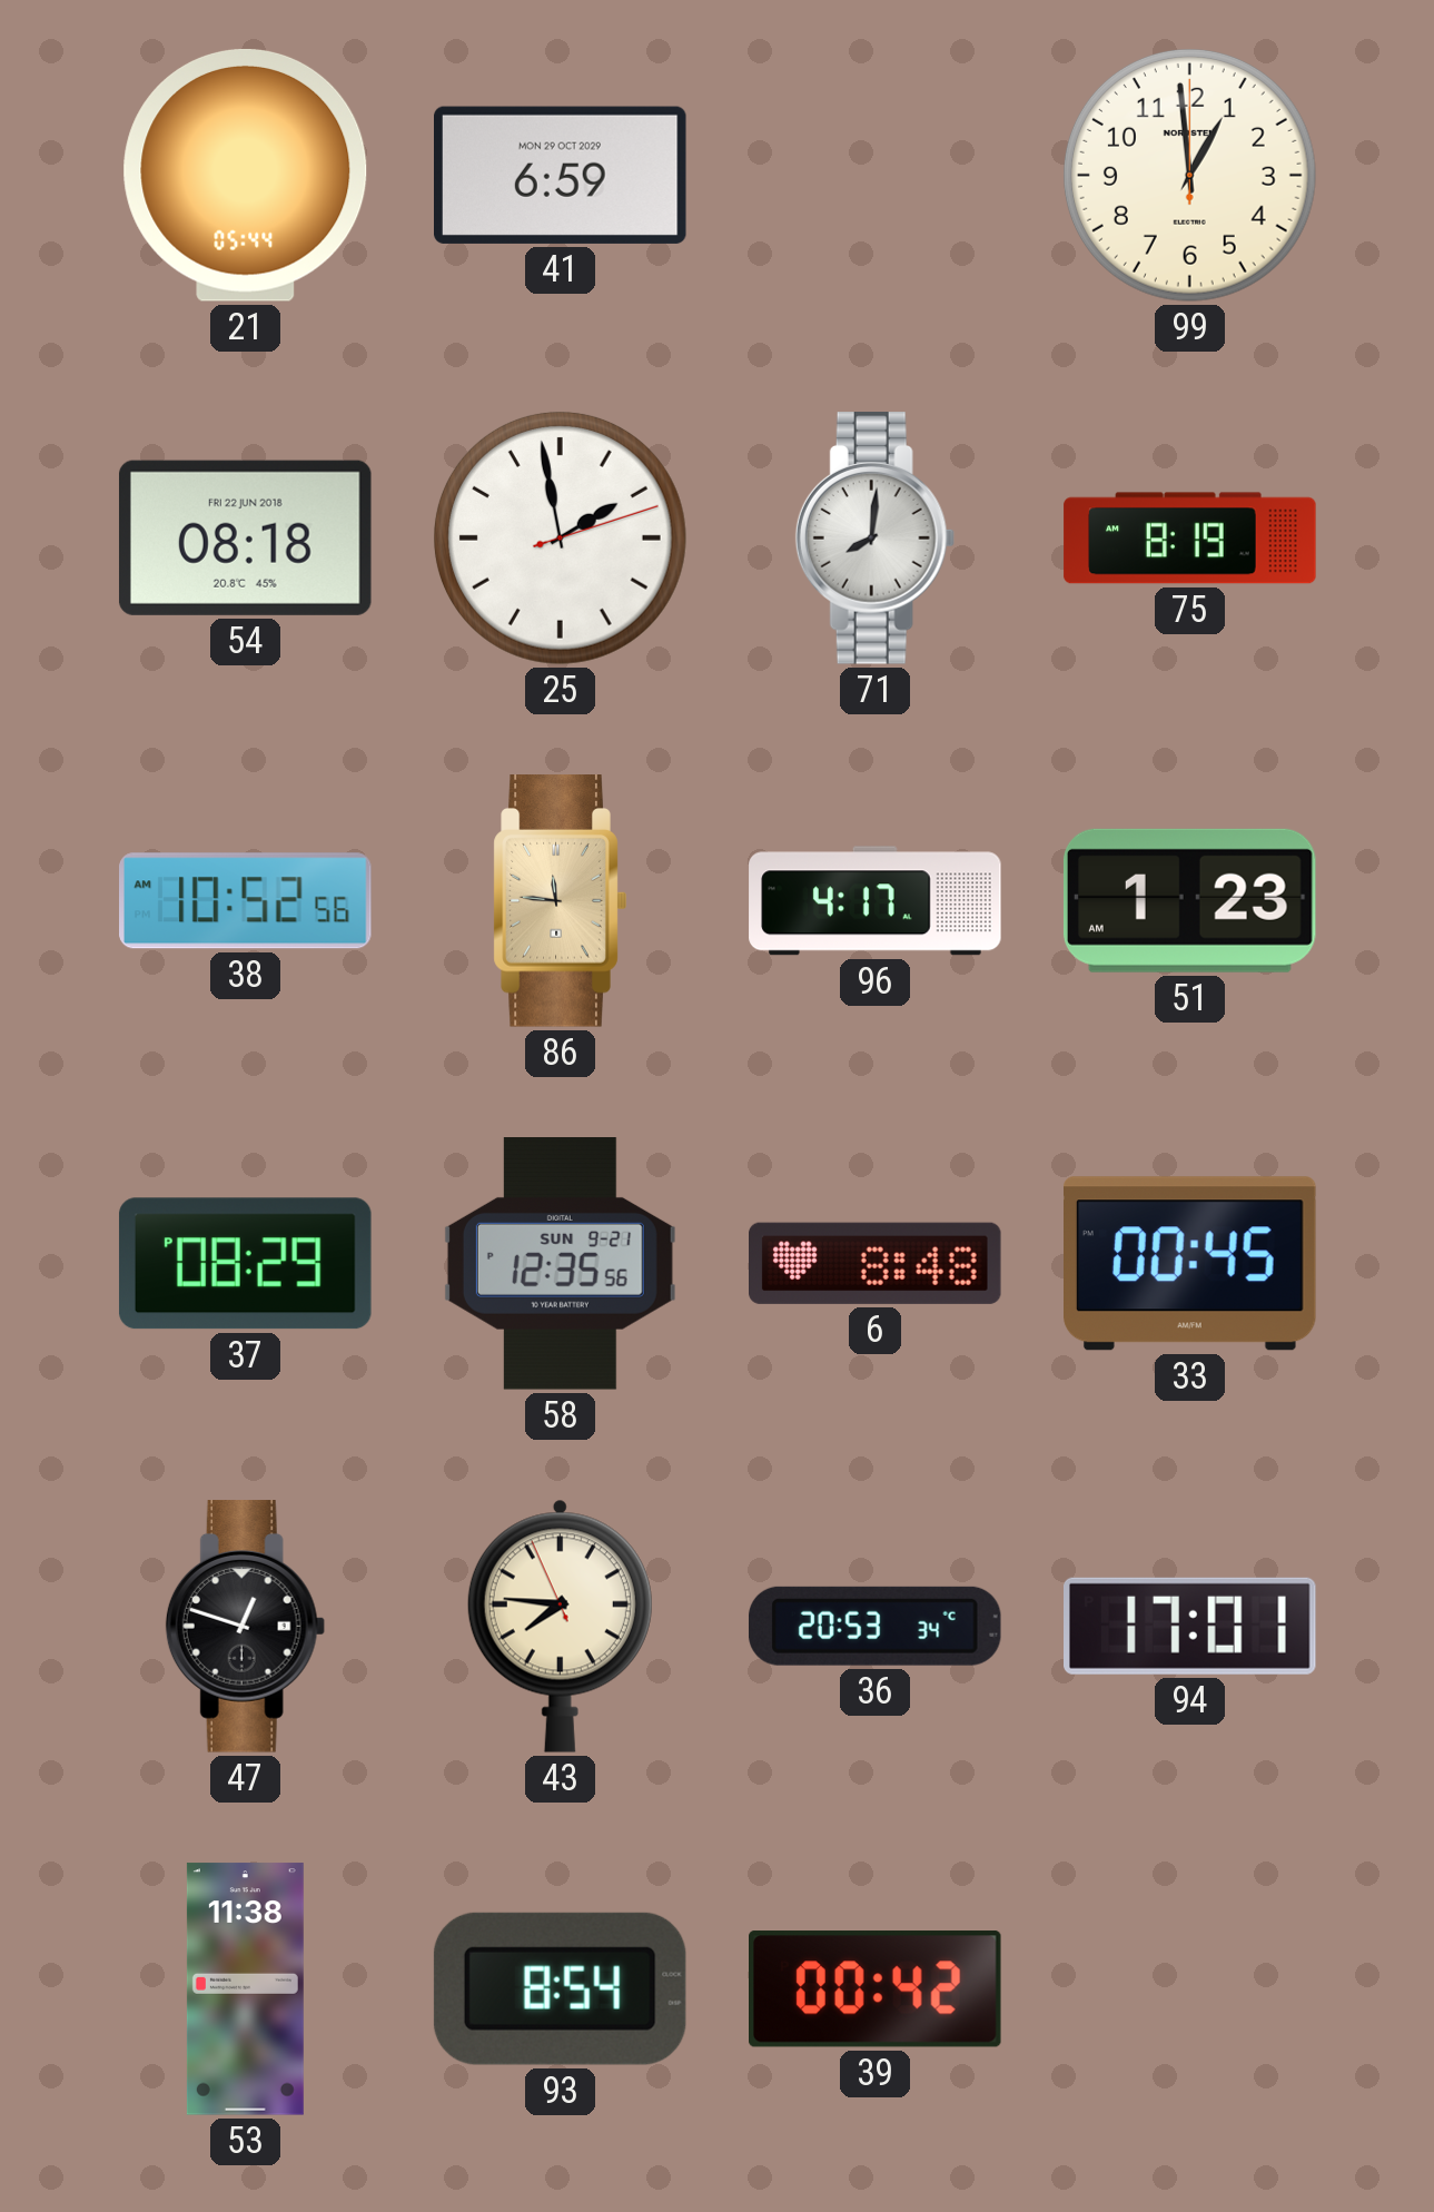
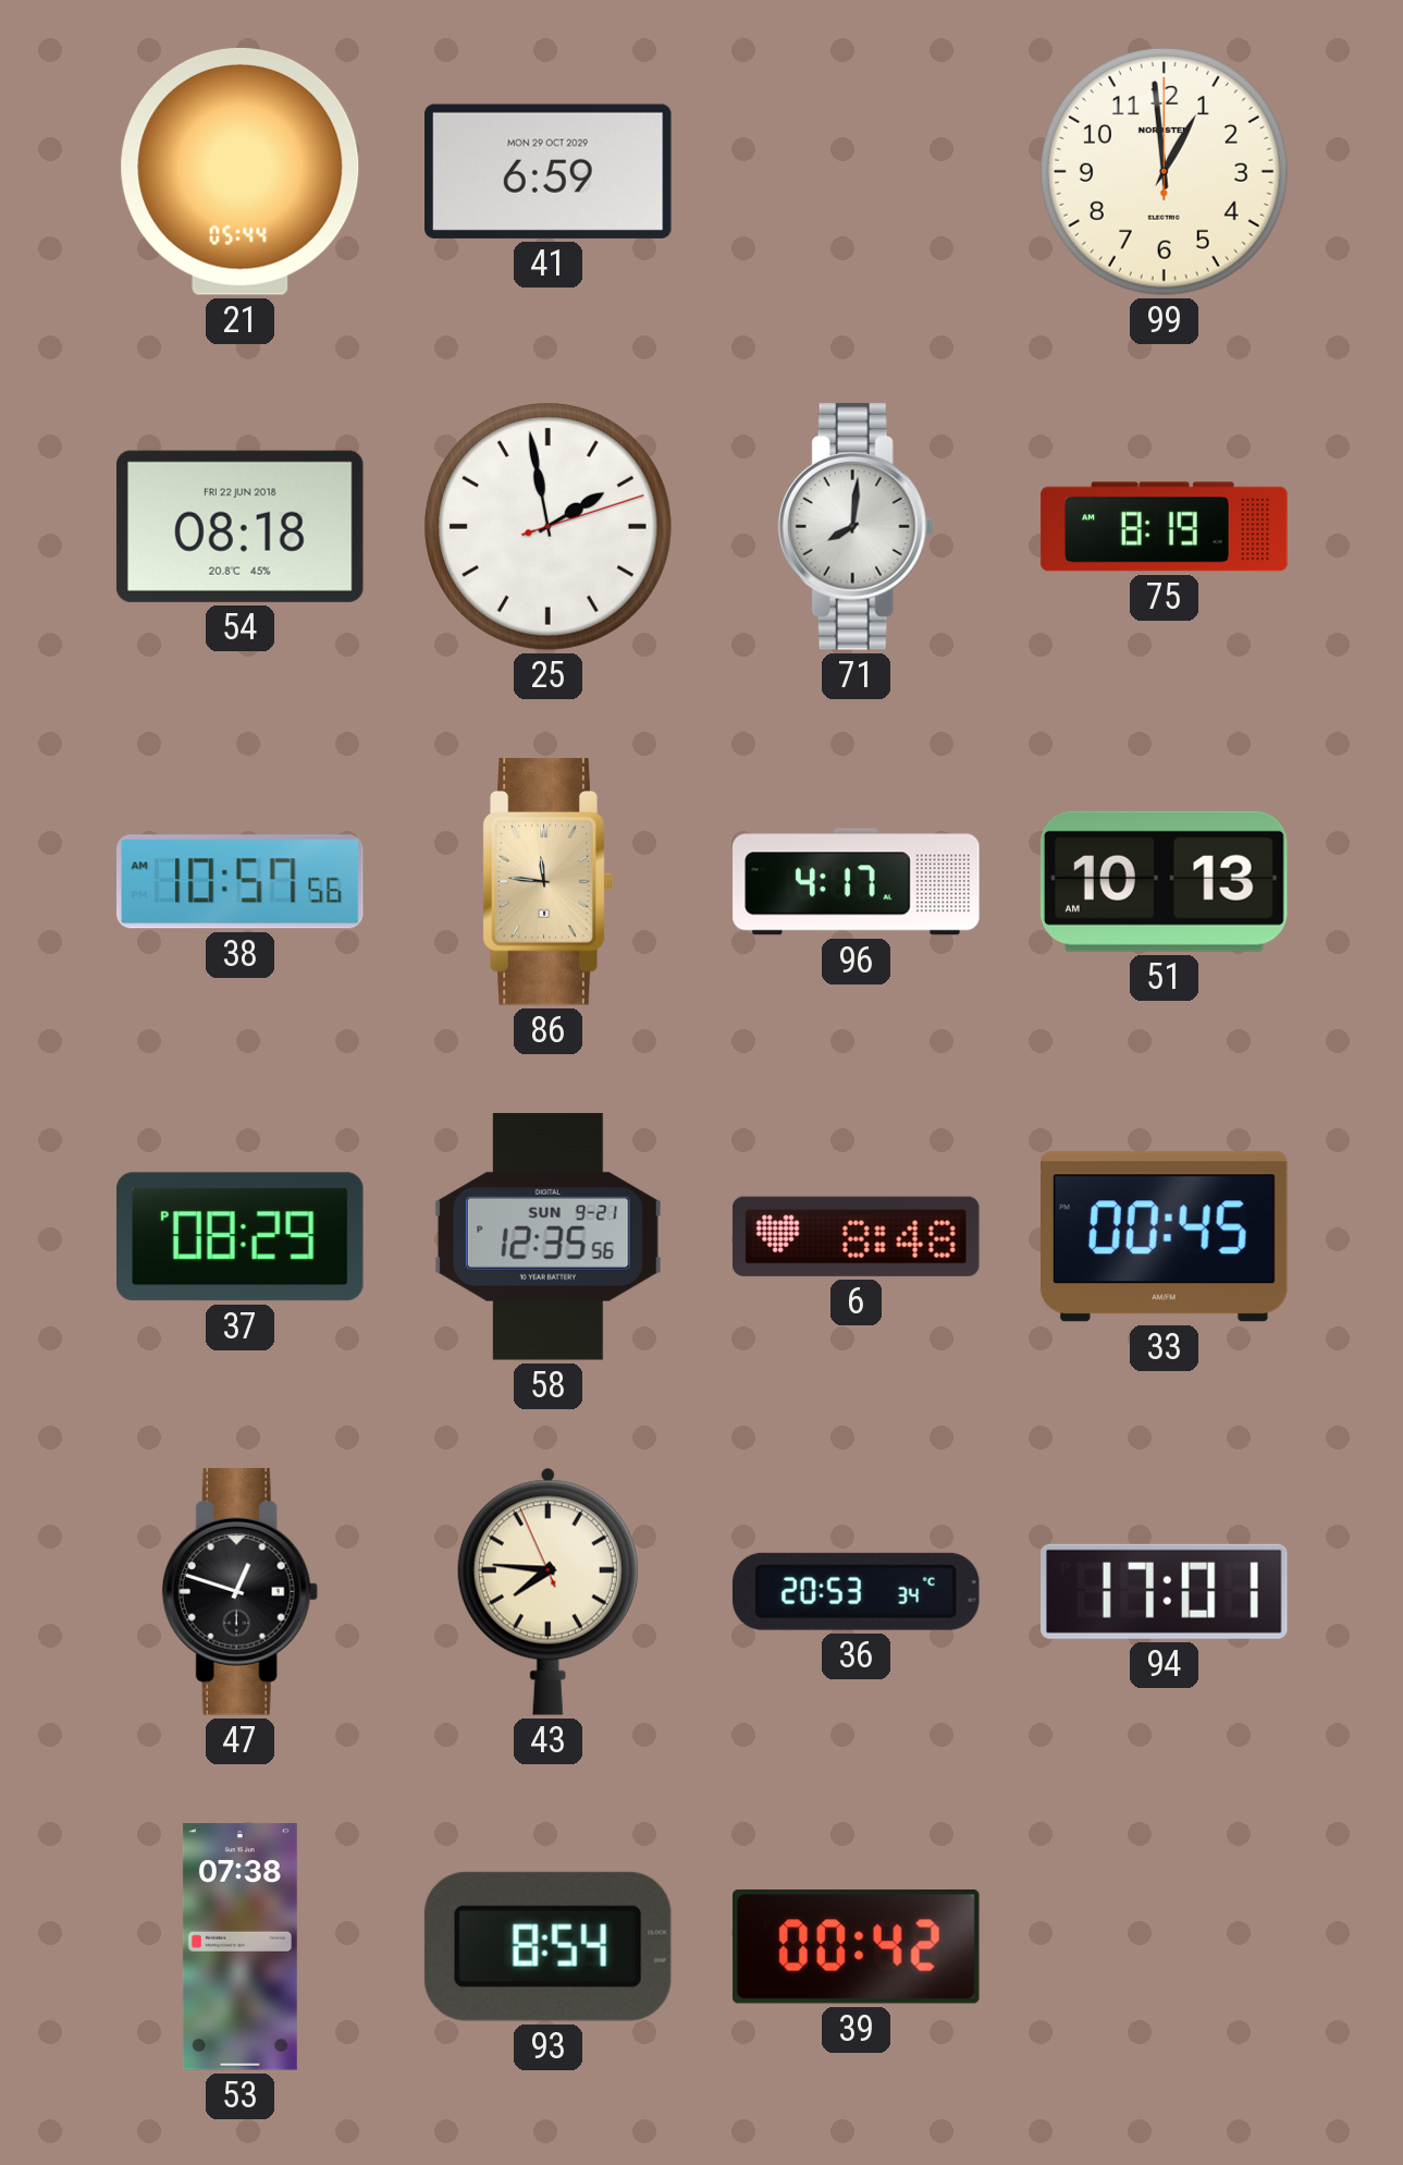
38: 10:52 -> 10:57 (241, 882)
51: 1:23 -> 10:13 (1164, 881)
53: 11:38 -> 07:38 (239, 1947)
